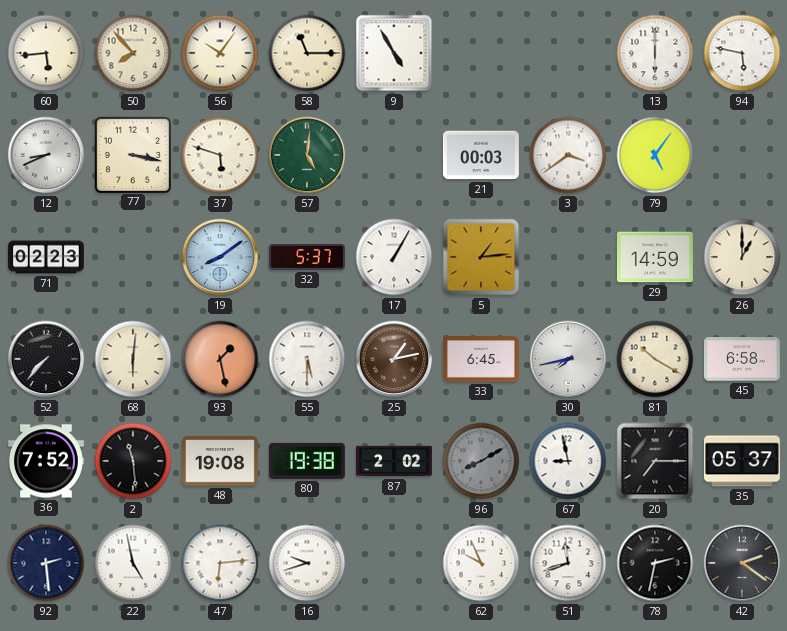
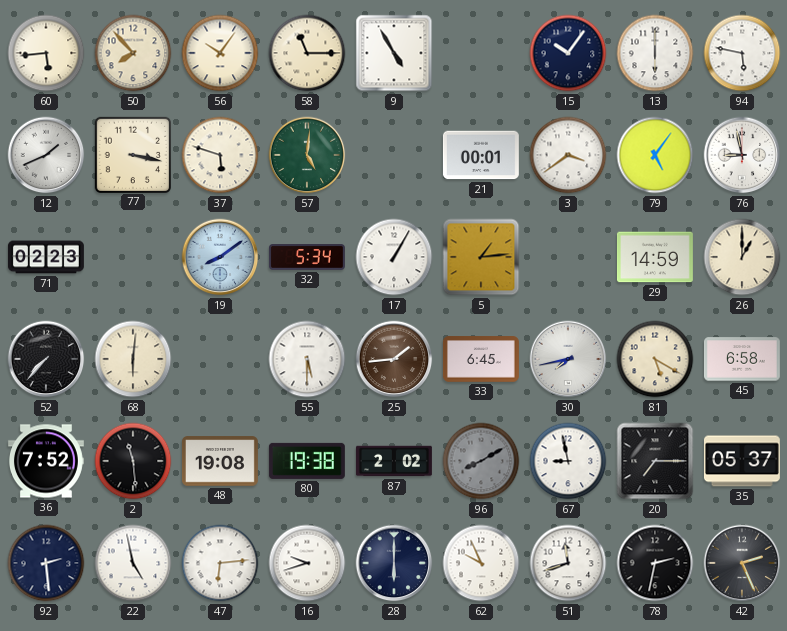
15: none -> 10:06 (568, 53)
12: 8:41 -> 1:41 (46, 155)
21: 00:03 -> 00:01 (481, 155)
76: none -> 8:58 (742, 155)
32: 5:37 -> 5:34 (307, 257)
93: 1:28 -> none (220, 359)
25: 1:13 -> 1:44 (394, 359)
81: 10:20 -> 5:20 (655, 359)
28: none -> 6:00 (394, 563)
42: 2:21 -> 2:26 (742, 563)
